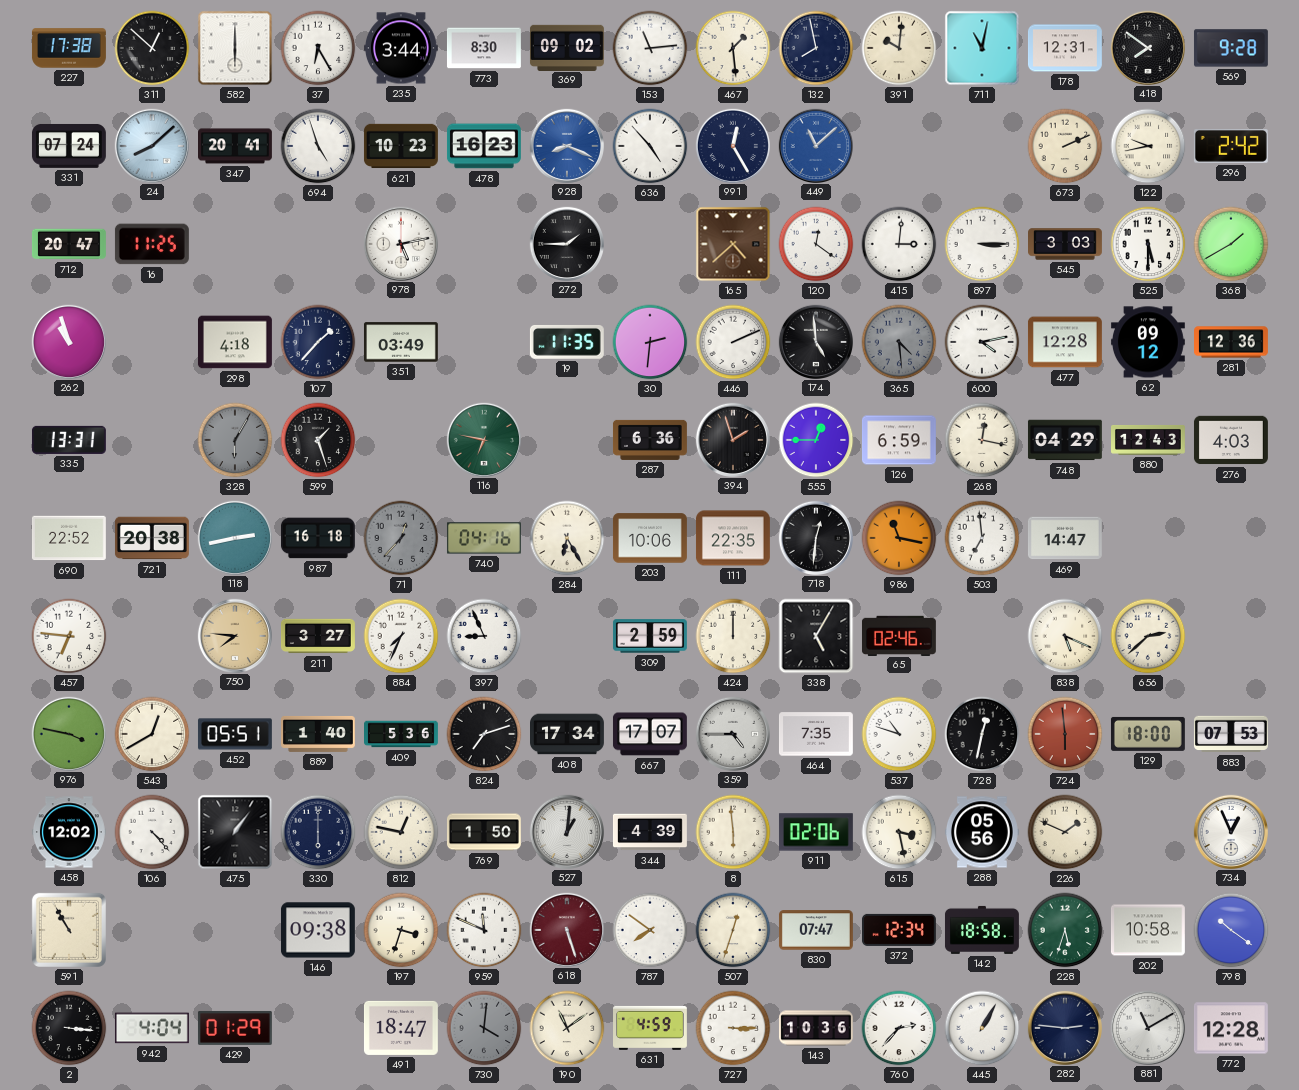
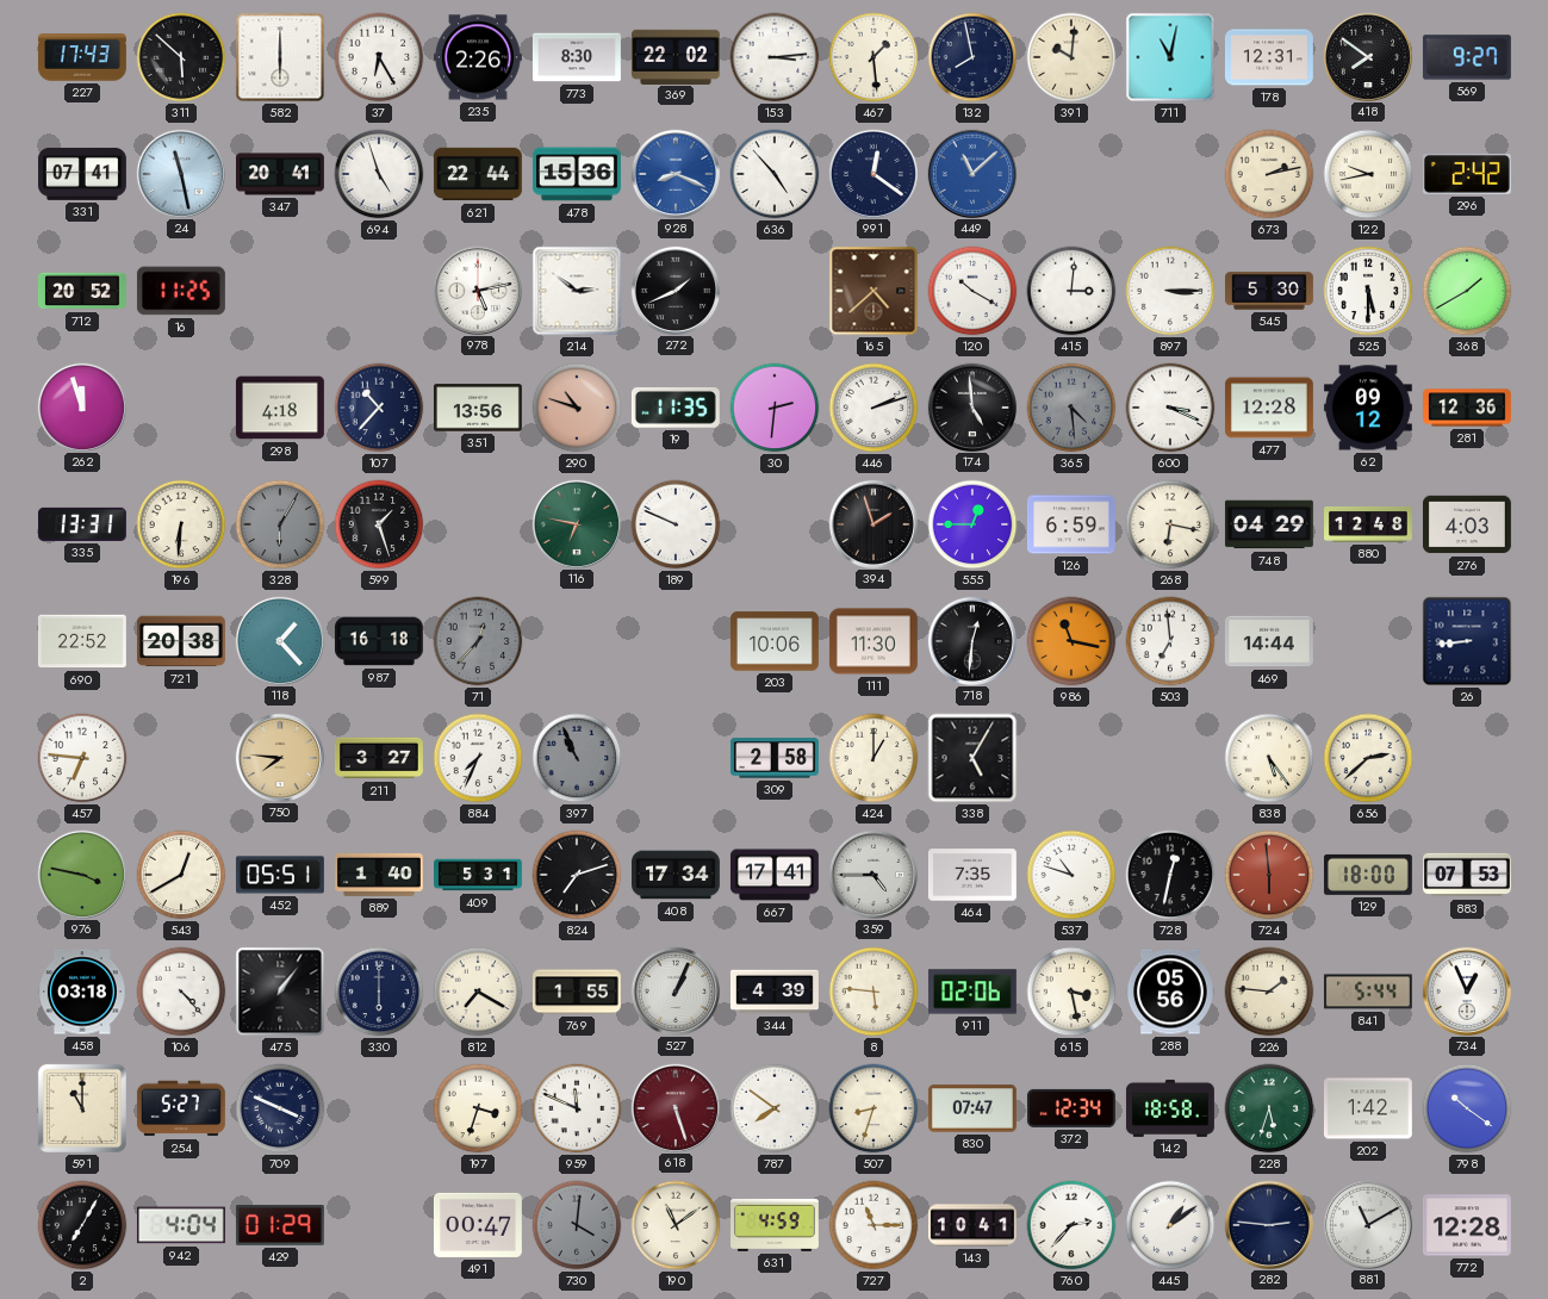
227: 17:38 -> 17:43 (82, 57)
311: 12:52 -> 5:52 (181, 57)
235: 3:44 -> 2:26 (478, 57)
369: 09:02 -> 22:02 (676, 56)
153: 11:14 -> 3:14 (775, 57)
569: 9:28 -> 9:27 (1467, 57)
331: 07:24 -> 07:41 (82, 174)
24: 8:08 -> 11:28 (180, 173)
621: 10:23 -> 22:44 (478, 174)
478: 16:23 -> 15:36 (577, 174)
991: 12:25 -> 12:21 (872, 173)
673: 2:11 -> 2:13 (1269, 174)
712: 20:47 -> 20:52 (82, 291)
214: none -> 2:51 (577, 291)
272: 1:45 -> 1:41 (674, 290)
120: 12:21 -> 10:20 (972, 291)
545: 3:03 -> 5:30 (1270, 291)
262: 10:57 -> 11:57 (81, 406)
107: 1:37 -> 10:37 (379, 408)
351: 03:49 -> 13:56 (478, 408)
290: none -> 10:48 (577, 408)
446: 2:11 -> 2:12 (874, 408)
600: 4:13 -> 3:19 (1170, 408)
196: none -> 6:31 (181, 524)
189: none -> 9:49 (676, 524)
287: 6:36 -> none (650, 440)
268: 12:17 -> 6:17 (1170, 524)
880: 12:43 -> 12:48 (1369, 524)
118: 2:43 -> 1:23 (279, 640)
740: 04:16 -> none (484, 538)
284: 6:25 -> none (567, 538)
111: 22:35 -> 11:30 (874, 641)
469: 14:47 -> 14:44 (1269, 641)
26: none -> 8:44 (1467, 641)
397: 8:56 -> 10:56 (577, 758)
397 dial: white -> grey (577, 758)
309: 2:59 -> 2:58 (775, 758)
424: 12:00 -> 1:00 (874, 758)
65: 02:46 -> none (899, 635)
838: 5:19 -> 5:24 (1269, 758)
409: 5:36 -> 5:31 (479, 875)
667: 17:07 -> 17:41 (775, 875)
458: 12:02 -> 03:18 (82, 992)
812: 12:47 -> 7:20 (478, 992)
769: 1:50 -> 1:55 (577, 992)
527: 1:01 -> 1:04 (674, 990)
8: 5:59 -> 5:46 (874, 992)
226: 1:49 -> 1:46 (1269, 992)
841: none -> 5:44 (1368, 992)
591: 10:55 -> 11:00 (82, 1108)
254: none -> 5:27 (181, 1108)
709: none -> 3:49 (280, 1108)
146: 09:38 -> none (318, 930)
507: 12:33 -> 8:33 (874, 1108)
202: 10:58 -> 1:42 (1368, 1108)
2: 3:16 -> 7:05 (82, 1225)
491: 18:47 -> 00:47 (478, 1225)
727: 3:15 -> 11:15 (874, 1225)
143: 10:36 -> 10:41 (972, 1225)
445: 1:05 -> 1:09 (1170, 1225)
